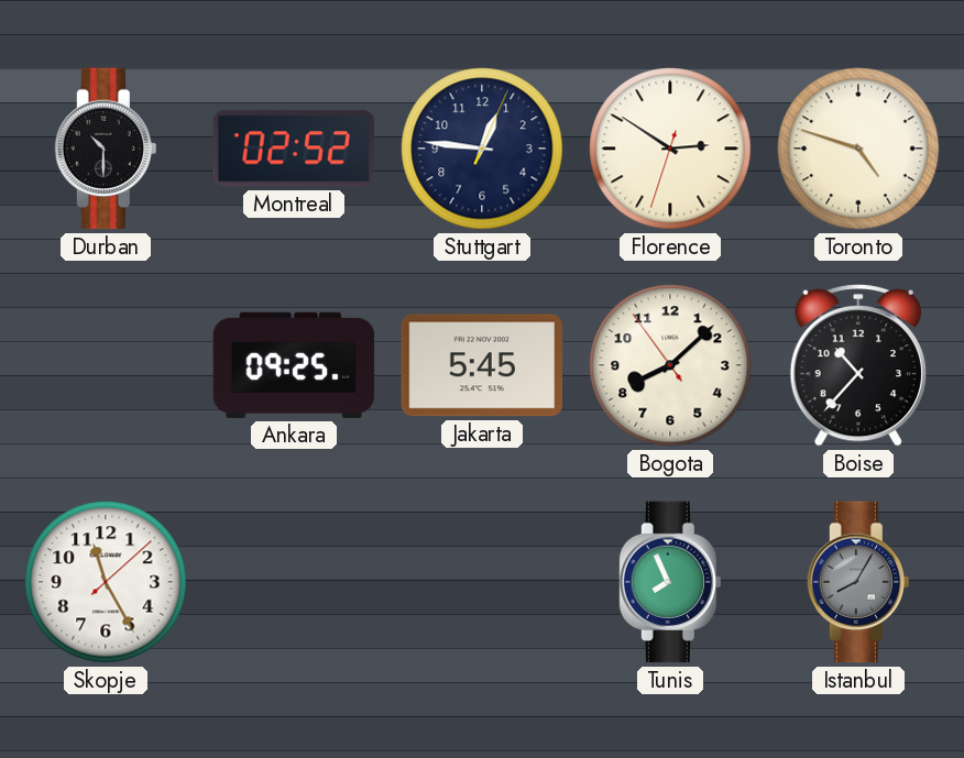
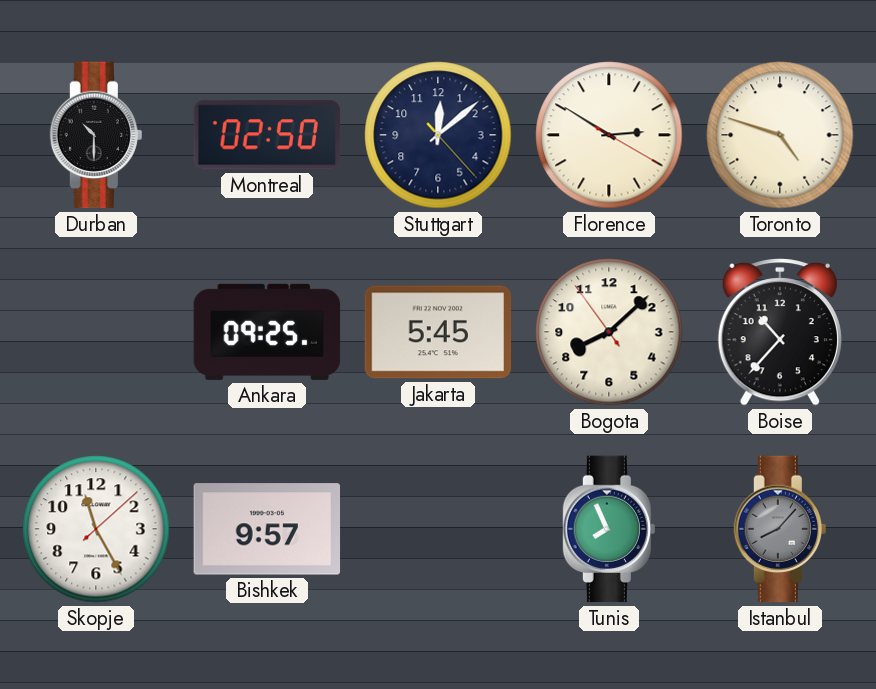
Montreal: 02:52 -> 02:50 (267, 135)
Stuttgart: 12:46 -> 12:08 (438, 135)
Florence: 2:50:33 -> 2:50:20 (609, 135)
Bishkek: none -> 9:57 (267, 529)
Istanbul: 8:05 -> 8:07 (780, 529)
